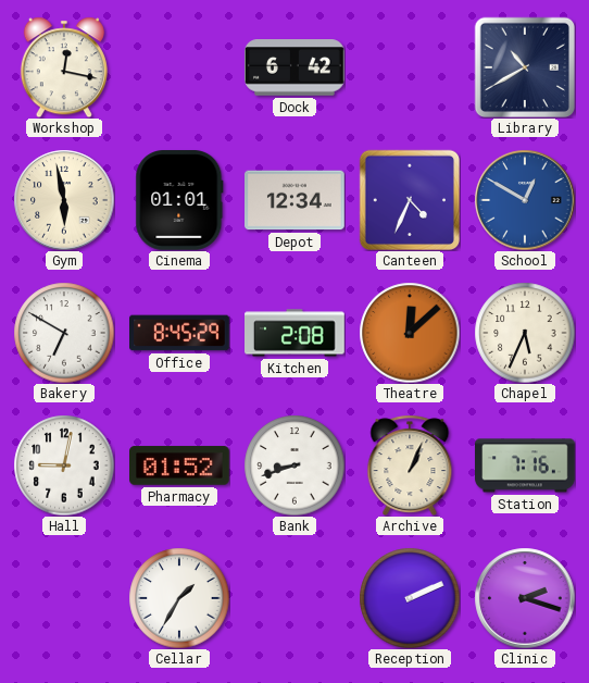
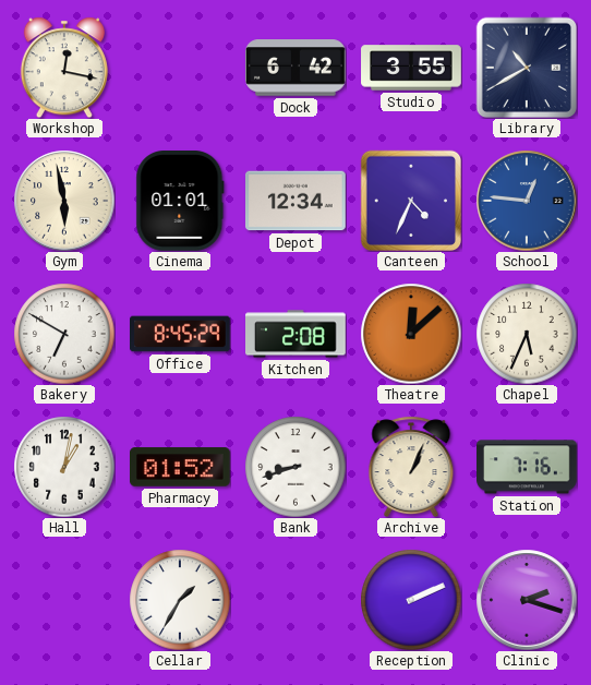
Studio: none -> 3:55 (411, 68)
School: 12:50 -> 12:46 (527, 201)
Hall: 9:02 -> 1:02 (64, 467)
